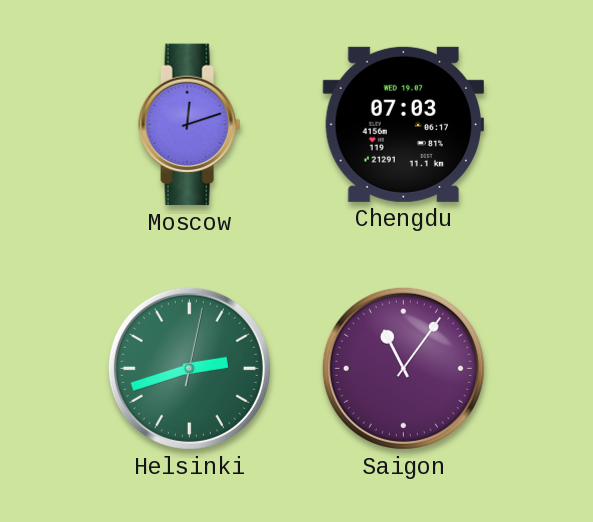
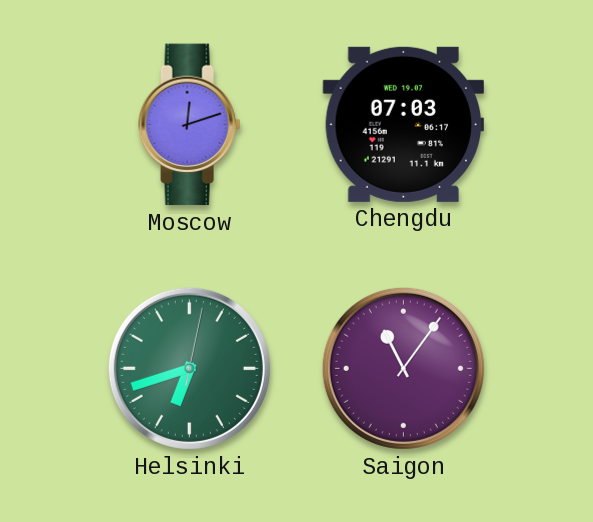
Helsinki: 2:42 -> 6:42 (189, 368)
